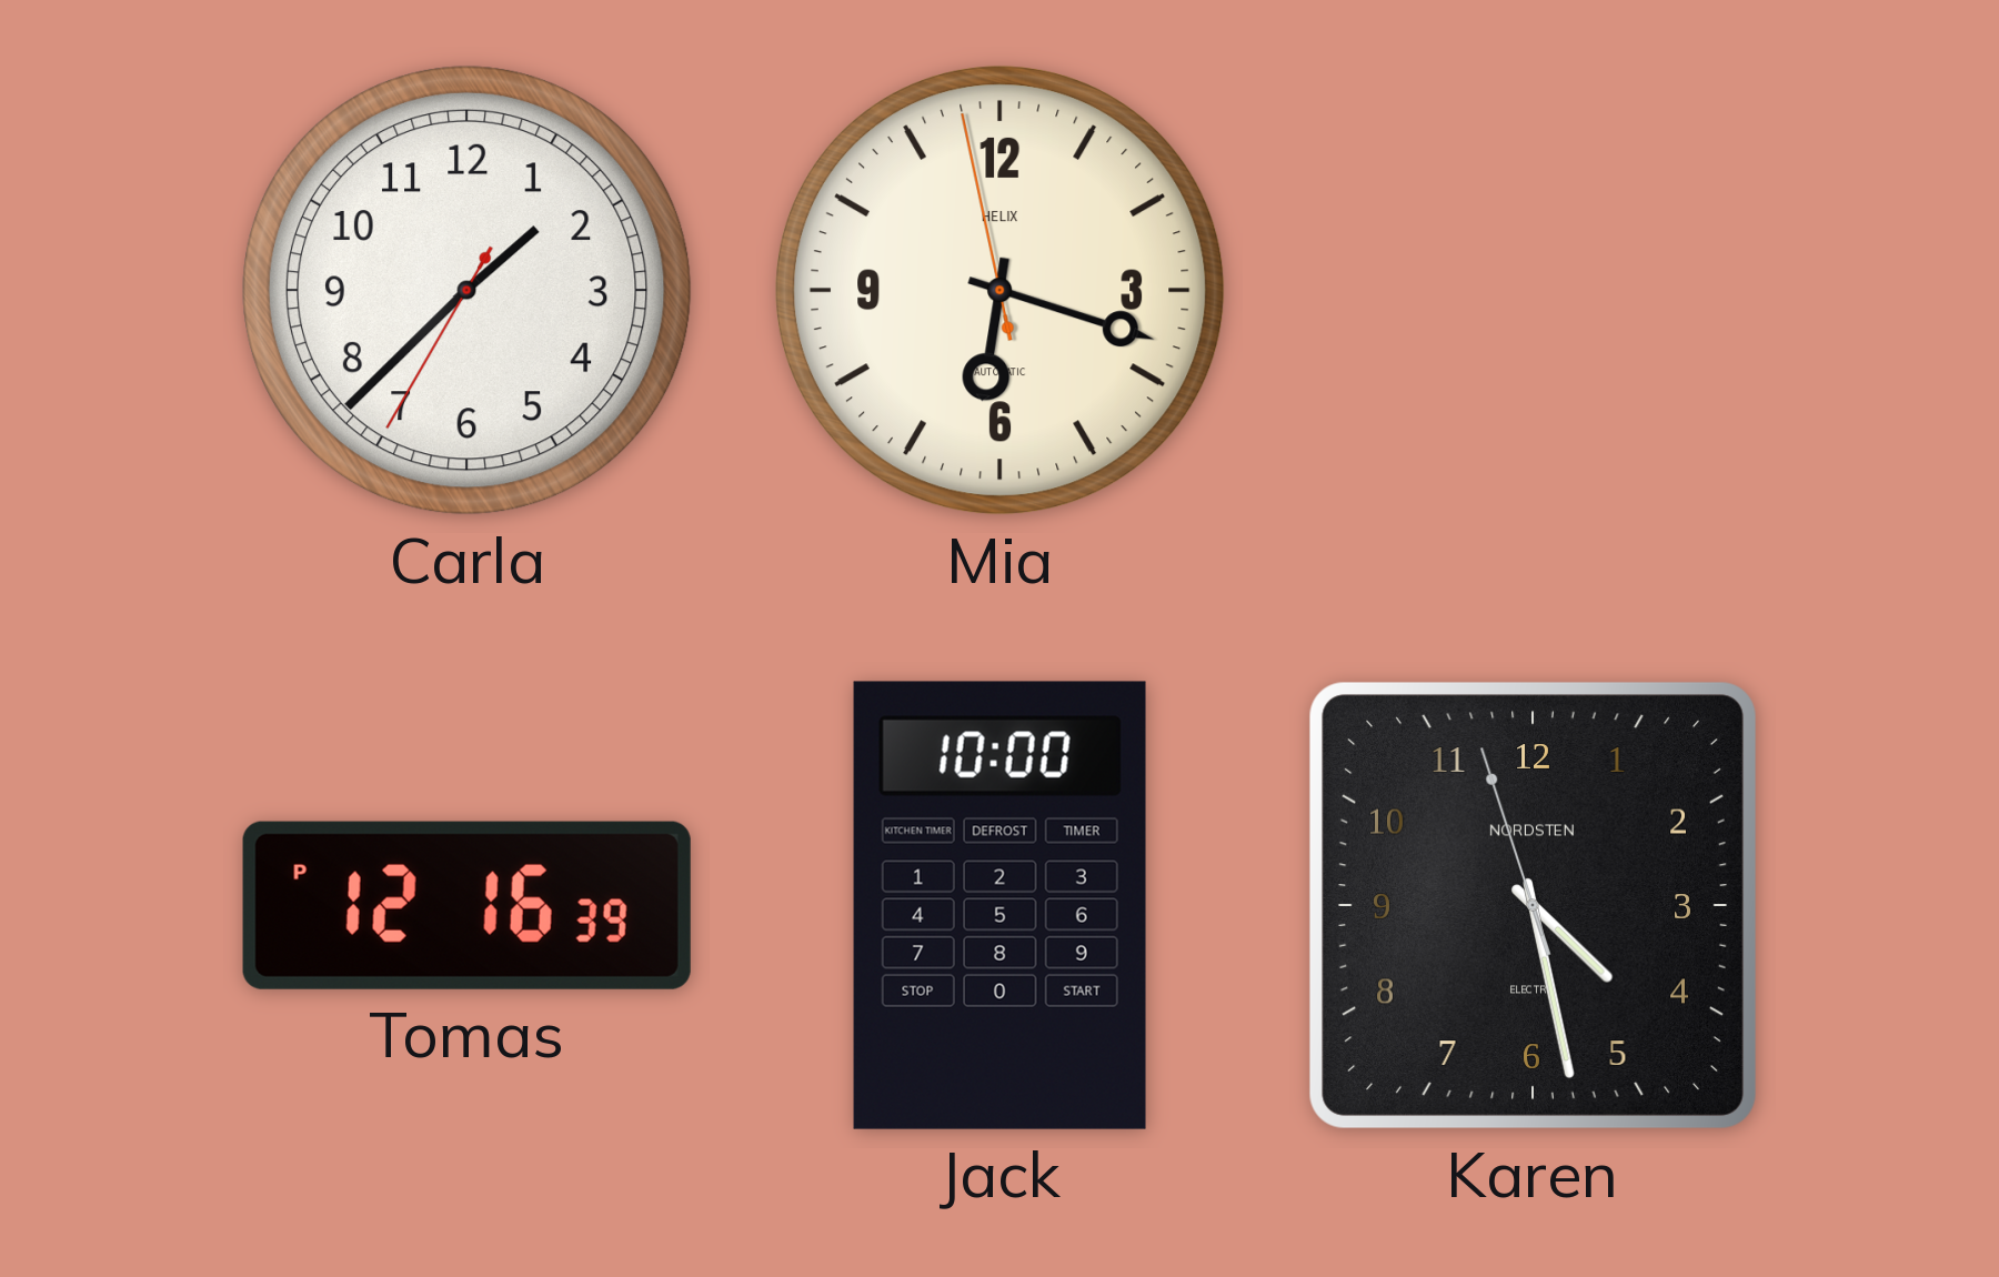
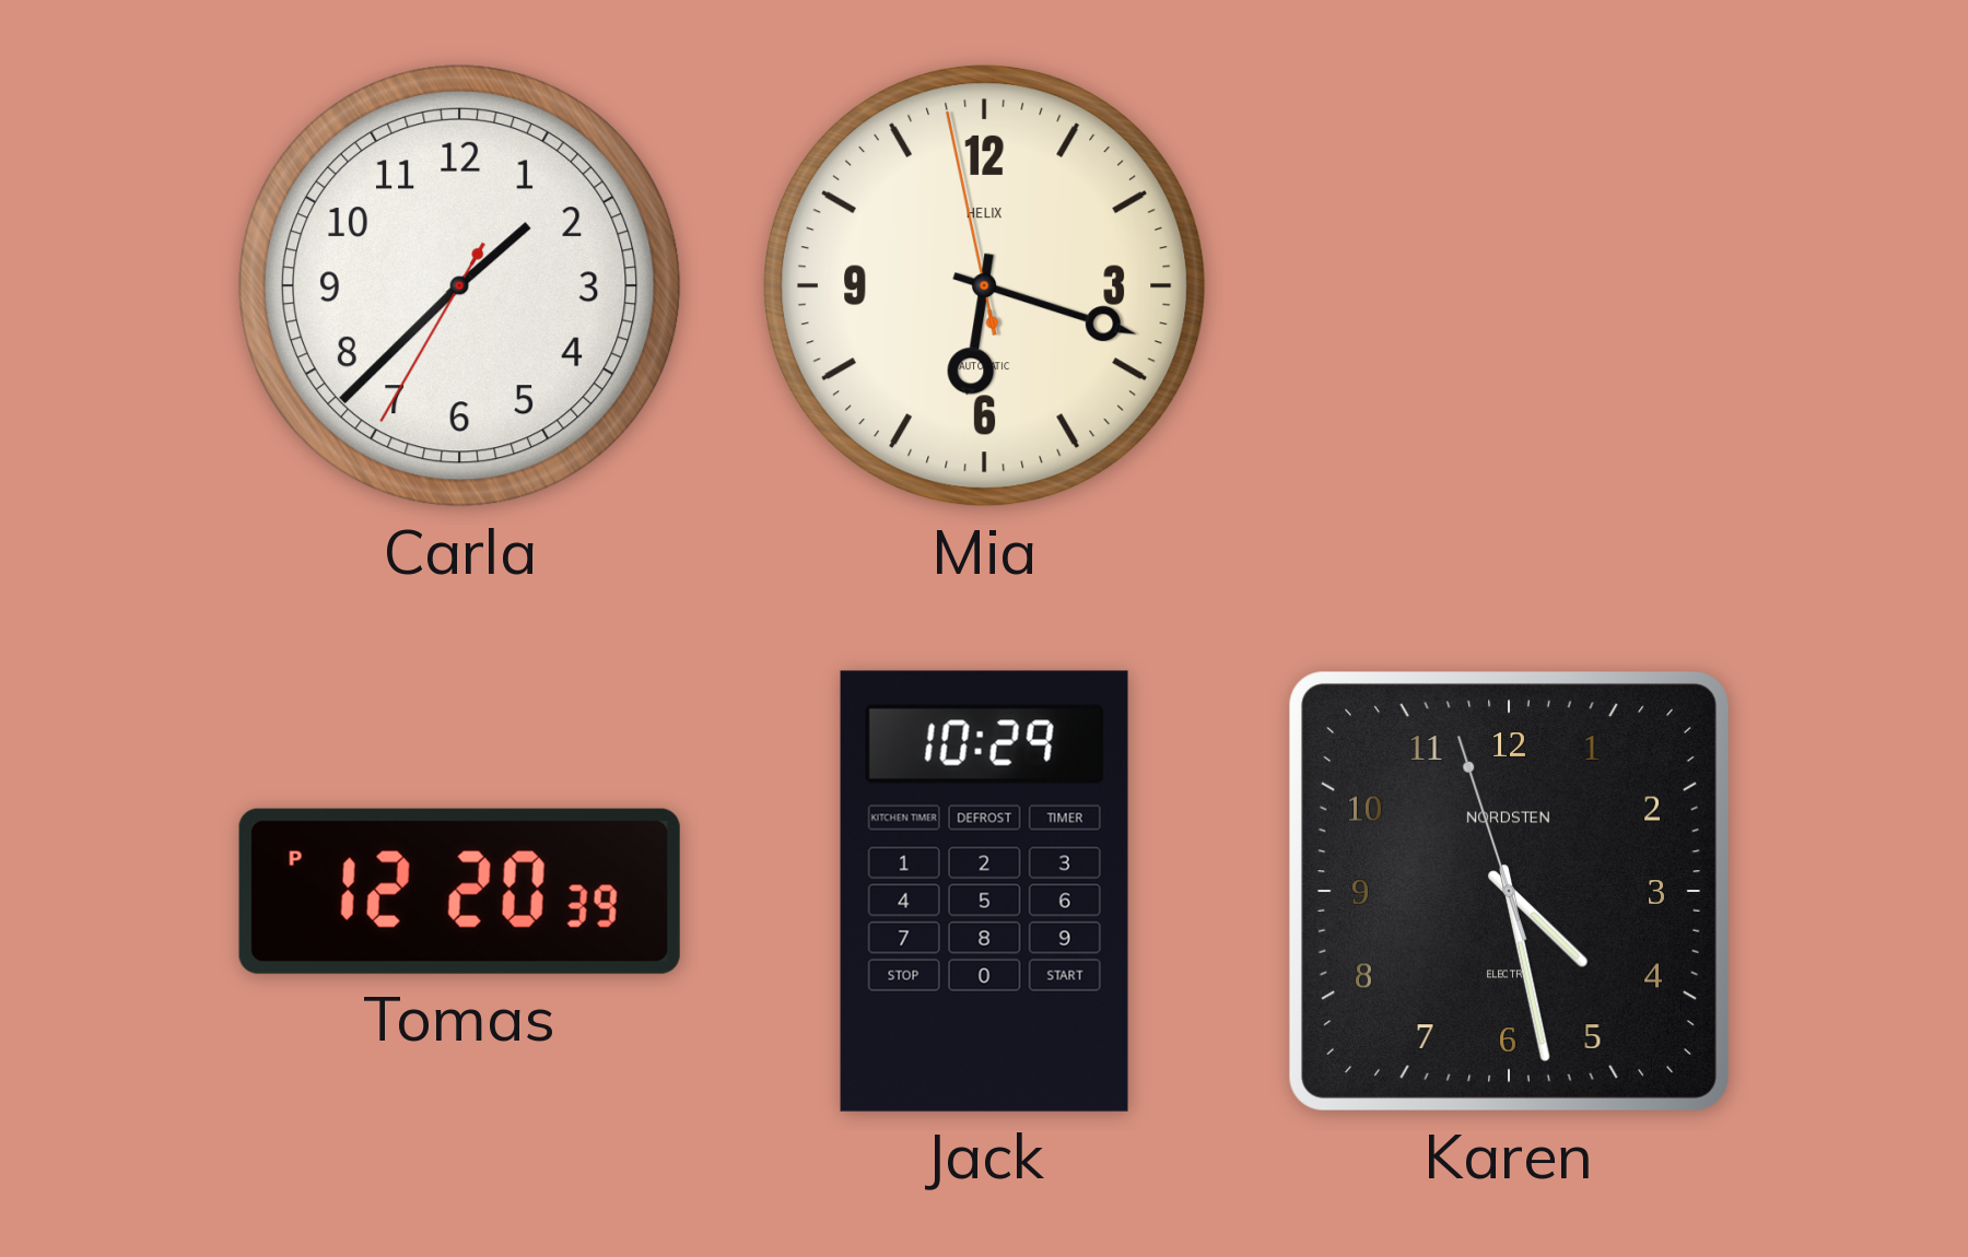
Tomas: 12:16 -> 12:20 (459, 891)
Jack: 10:00 -> 10:29 (984, 891)
